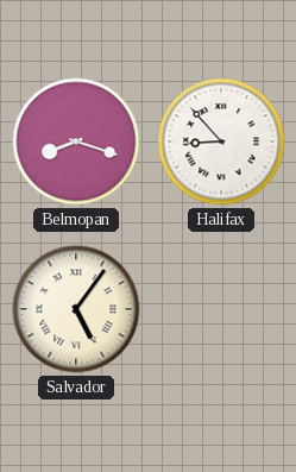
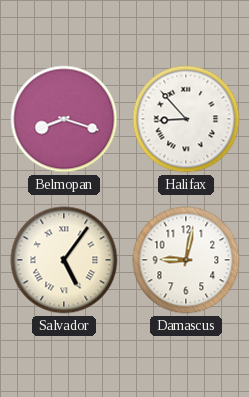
Damascus: none -> 9:02 (186, 260)
